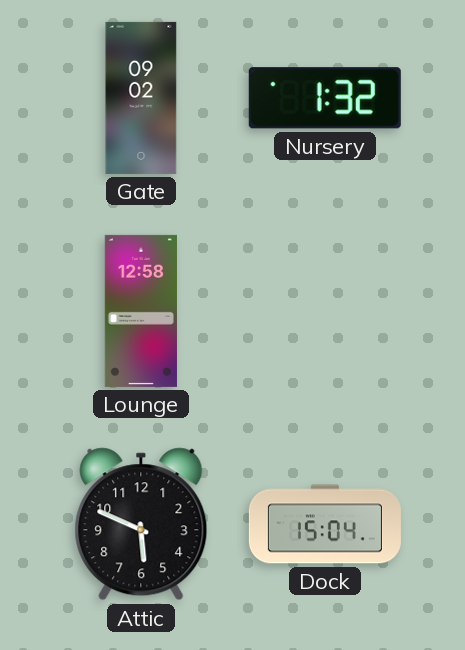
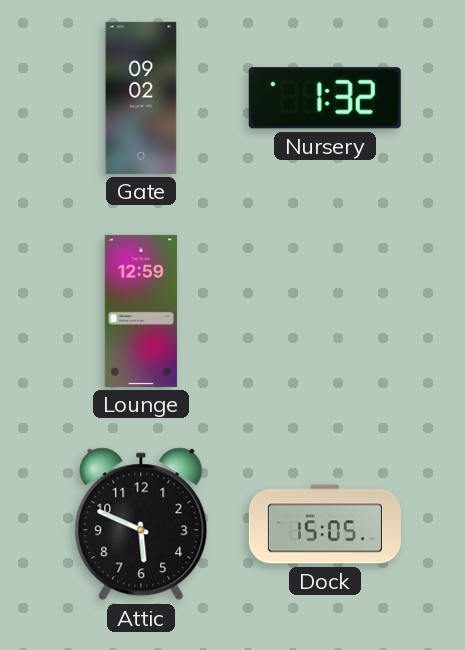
Lounge: 12:58 -> 12:59 (141, 311)
Dock: 15:04 -> 15:05 (325, 524)
